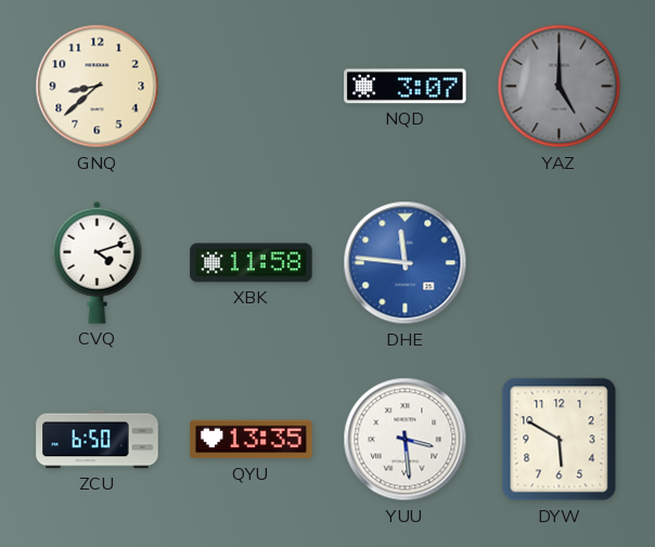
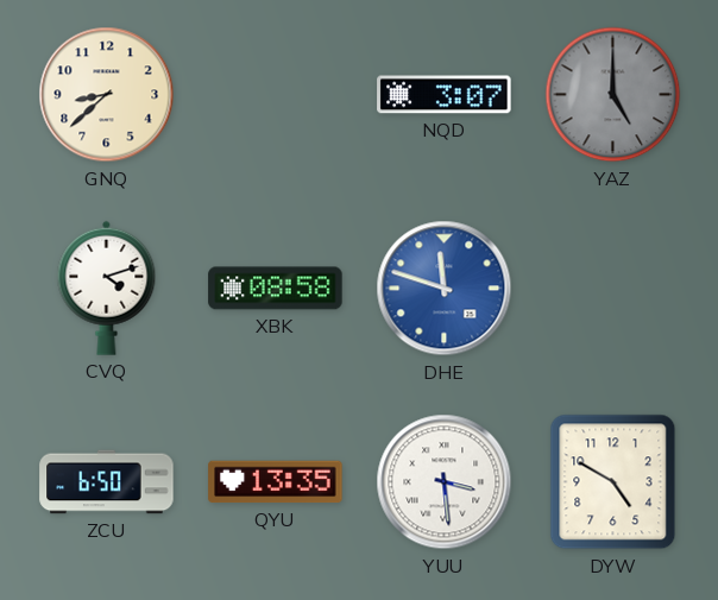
XBK: 11:58 -> 08:58 (276, 289)
DHE: 11:46 -> 11:48 (445, 289)
DYW: 5:50 -> 4:50 (613, 482)
